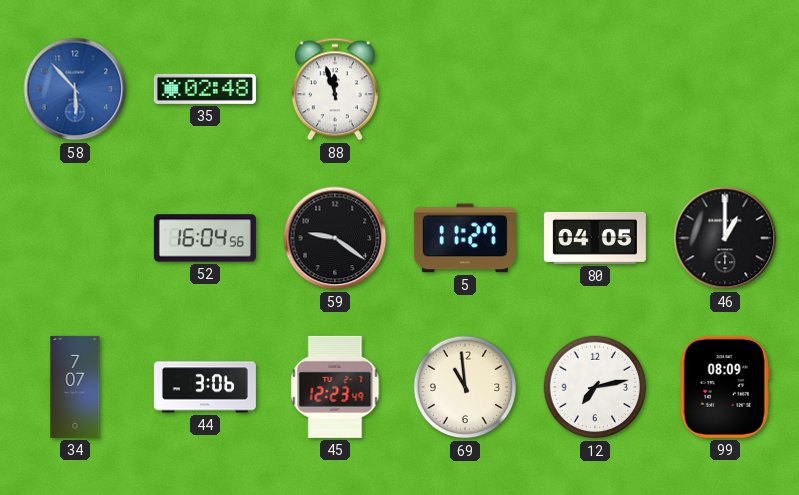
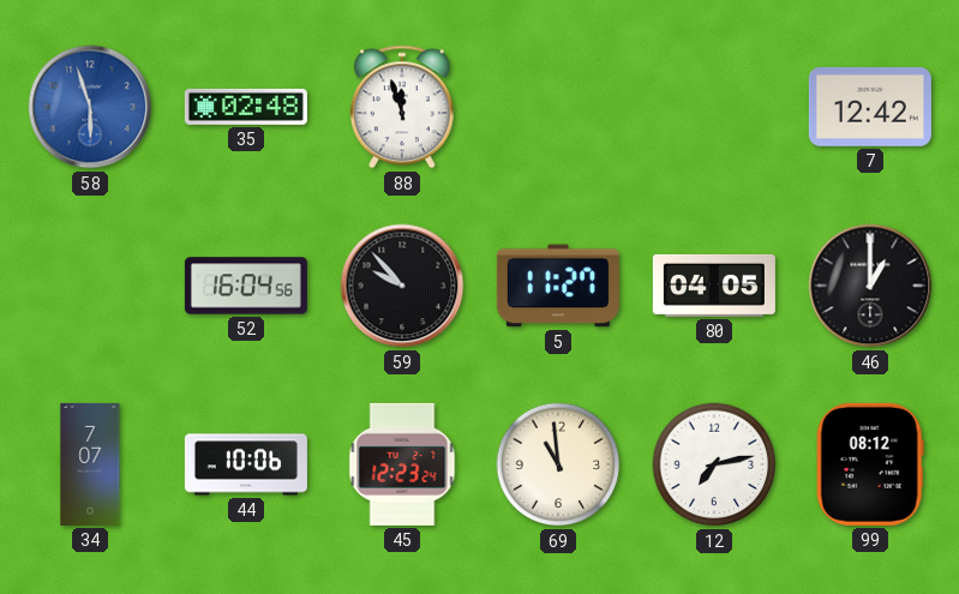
58: 5:53 -> 5:57 (90, 107)
7: none -> 12:42 (870, 107)
59: 9:21 -> 9:53 (402, 286)
44: 3:06 -> 10:06 (246, 464)
45: 12:23:49 -> 12:23:24 (402, 464)
99: 08:09 -> 08:12 (870, 464)
